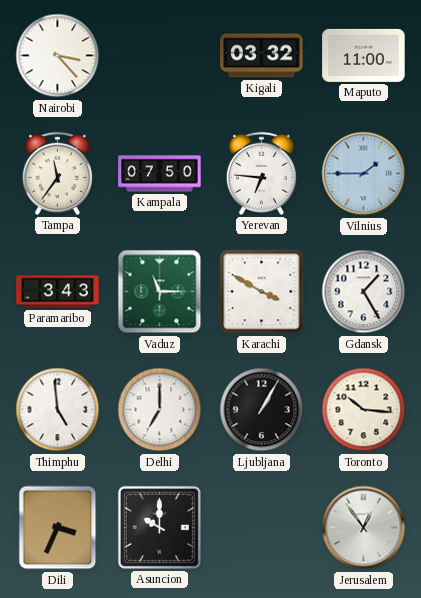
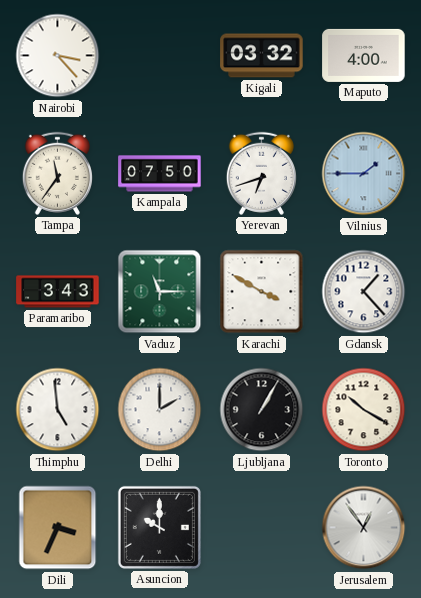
Maputo: 11:00 -> 4:00 (364, 55)
Yerevan: 6:46 -> 6:42 (261, 173)
Gdansk: 1:25 -> 1:23 (364, 292)
Delhi: 7:00 -> 2:00 (160, 410)
Toronto: 10:16 -> 10:20 (364, 410)
